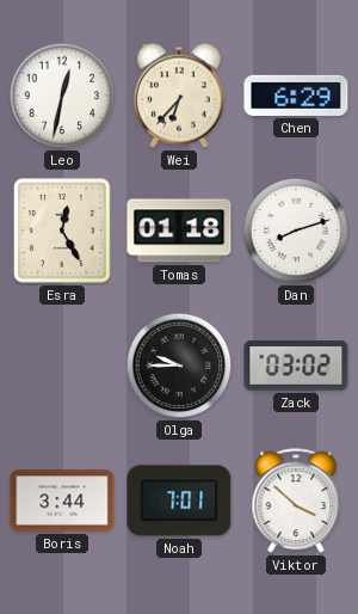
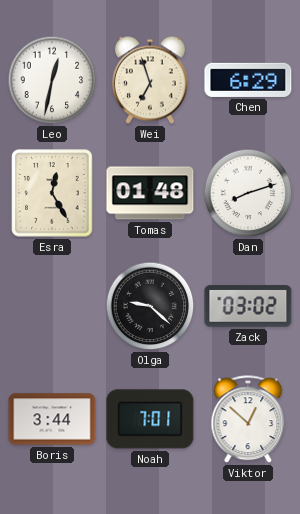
Wei: 6:37 -> 6:57 (150, 80)
Tomas: 01:18 -> 01:48 (150, 193)
Olga: 9:45 -> 9:22 (150, 306)
Viktor: 3:52 -> 12:52 (248, 420)
